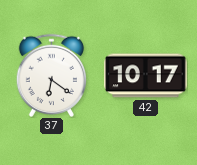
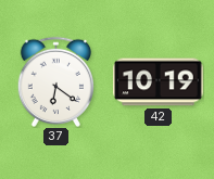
42: 10:17 -> 10:19 (159, 82)
